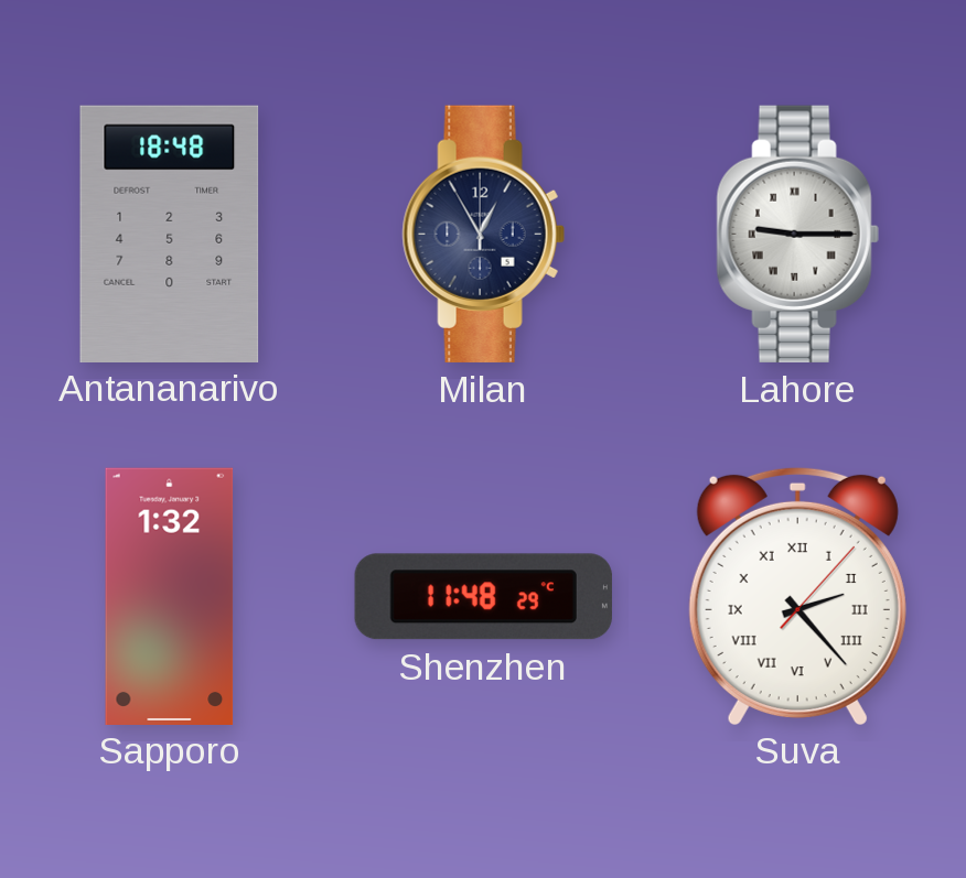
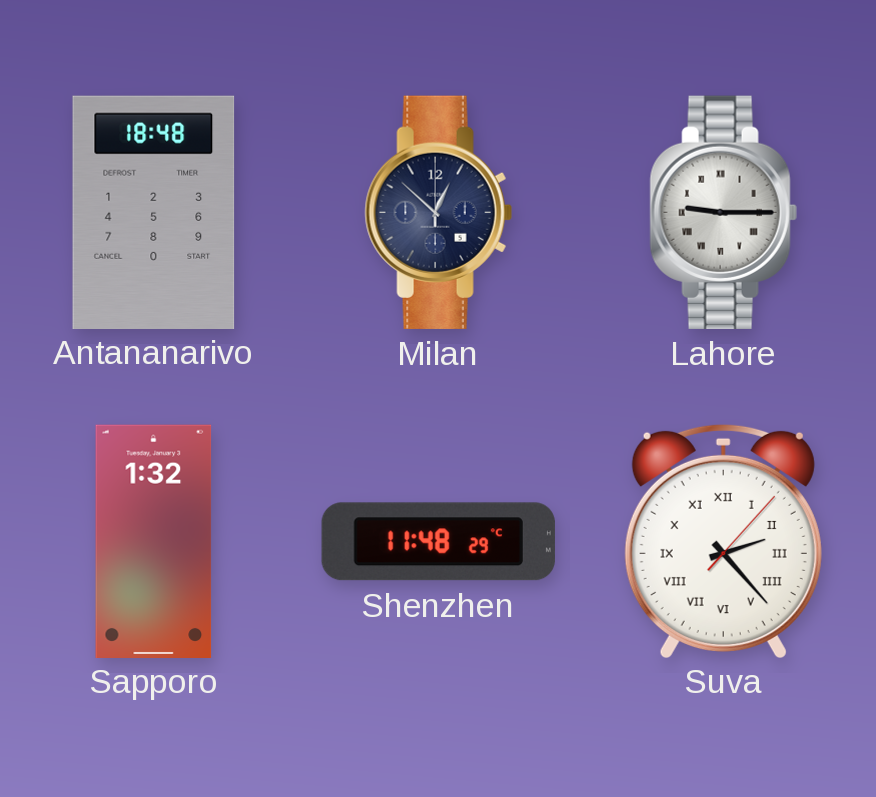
Milan: 12:55 -> 12:52 (438, 212)
